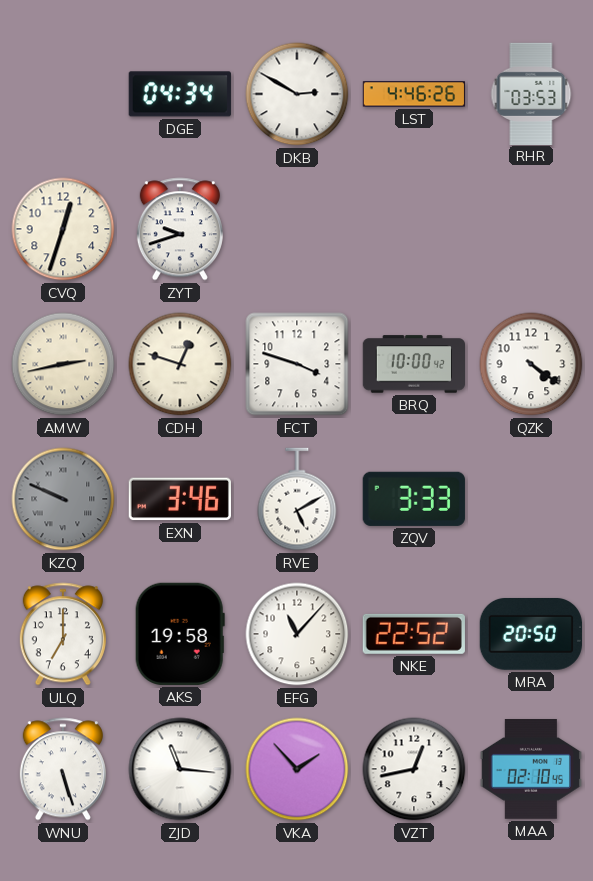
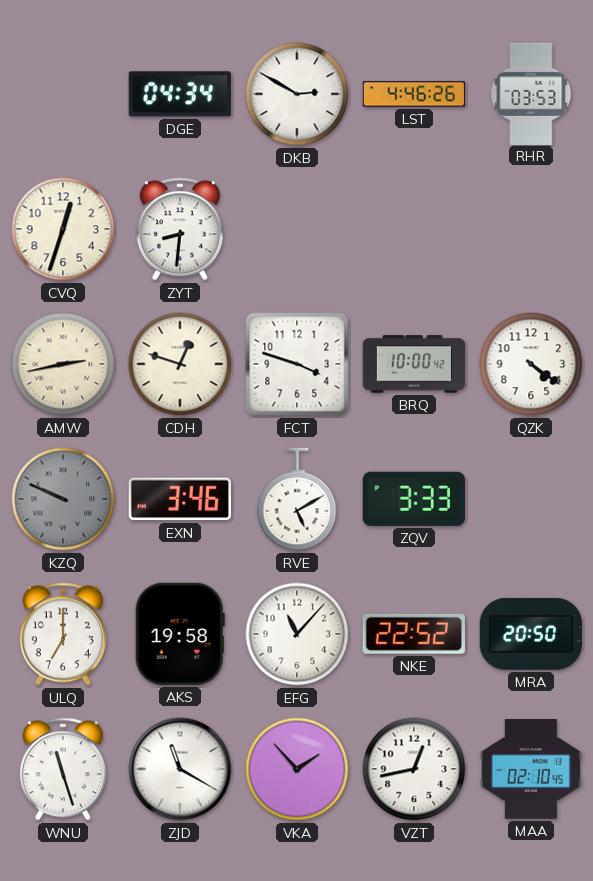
ZYT: 9:42 -> 8:31 (180, 229)
WNU: 5:27 -> 11:27 (63, 769)
ZJD: 11:16 -> 11:20 (180, 769)
